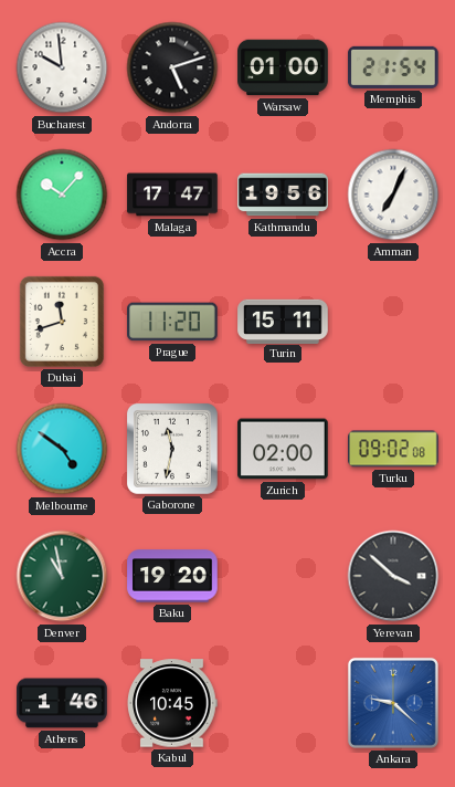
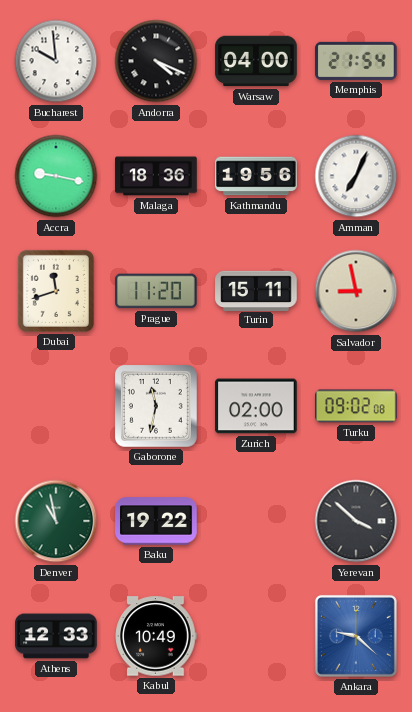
Andorra: 5:12 -> 4:19 (156, 61)
Warsaw: 01:00 -> 04:00 (256, 61)
Accra: 10:07 -> 9:17 (56, 176)
Malaga: 17:47 -> 18:36 (156, 176)
Salvador: none -> 8:58 (356, 291)
Melbourne: 4:51 -> none (62, 449)
Baku: 19:20 -> 19:22 (156, 521)
Athens: 1:46 -> 12:33 (56, 636)
Kabul: 10:45 -> 10:49 (156, 636)
